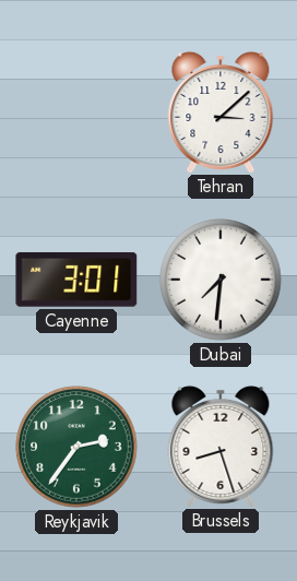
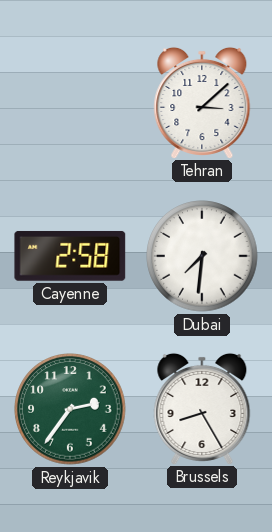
Cayenne: 3:01 -> 2:58 (70, 256)
Brussels: 8:27 -> 8:25 (202, 408)
